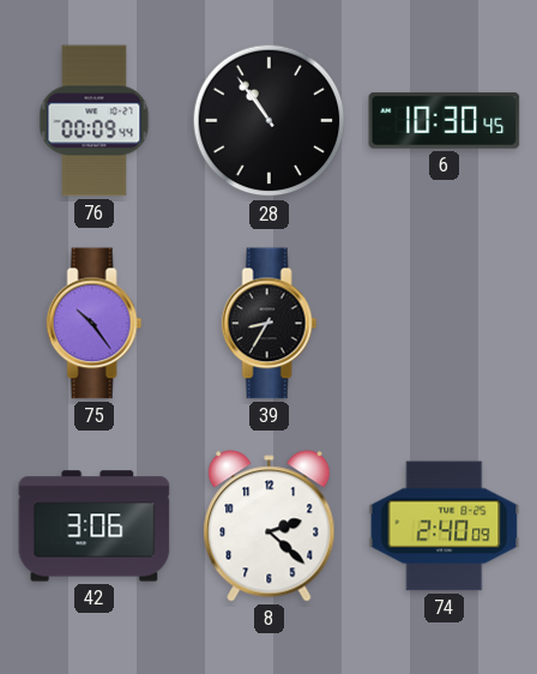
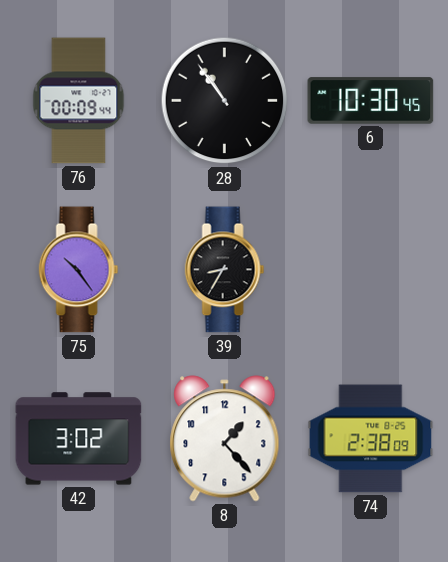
42: 3:06 -> 3:02 (79, 439)
8: 2:22 -> 1:23 (225, 439)
74: 2:40 -> 2:38 (371, 439)
